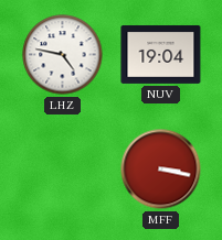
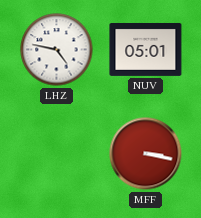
NUV: 19:04 -> 05:01 (146, 49)
